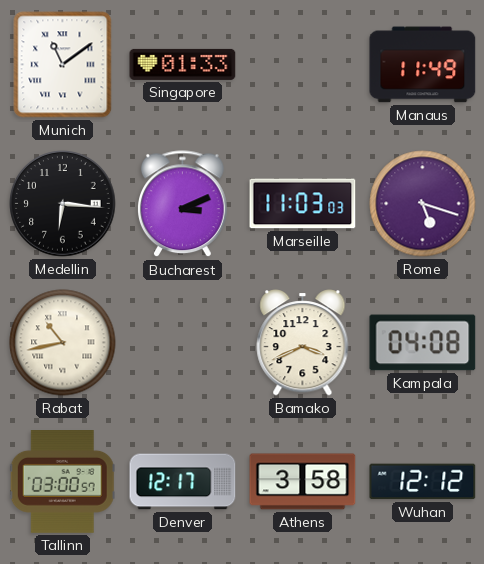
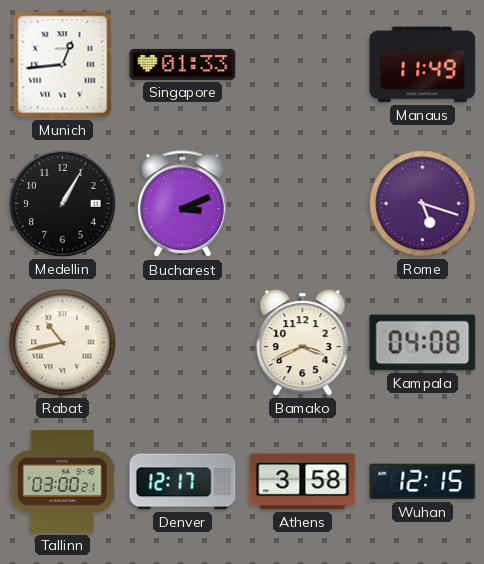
Munich: 11:09 -> 12:44 (63, 65)
Medellin: 6:16 -> 1:05 (63, 204)
Marseille: 11:03 -> none (303, 204)
Tallinn: 03:00:57 -> 03:00:21 (62, 482)
Wuhan: 12:12 -> 12:15 (423, 482)
